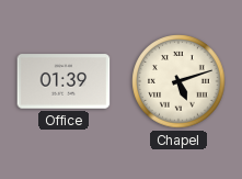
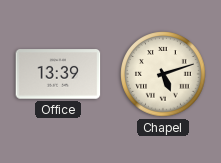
Office: 01:39 -> 13:39 (58, 74)
